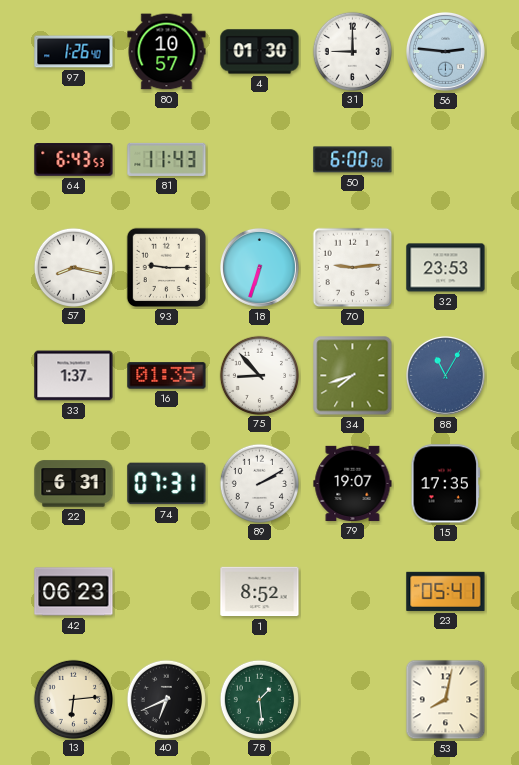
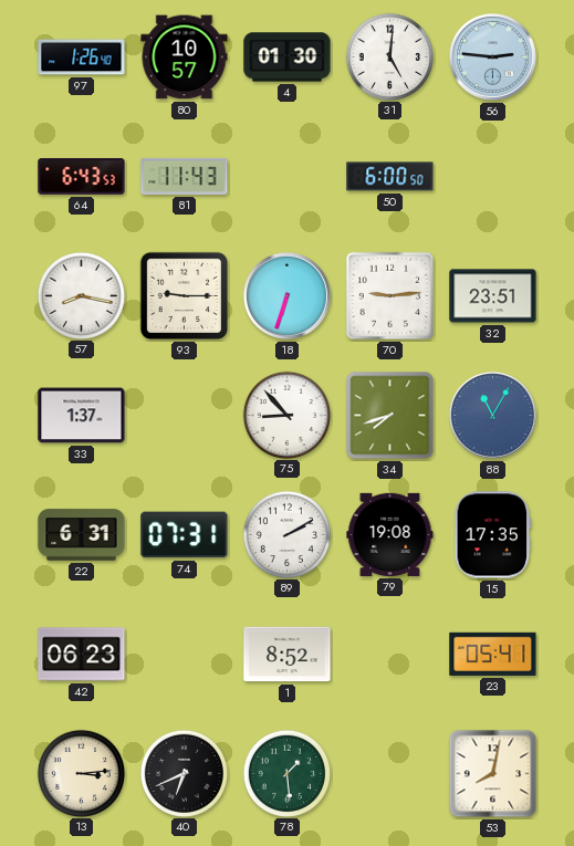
31: 9:00 -> 5:01 (389, 56)
32: 23:53 -> 23:51 (493, 296)
16: 01:35 -> none (167, 376)
79: 19:07 -> 19:08 (390, 534)
13: 6:14 -> 3:14 (81, 773)
